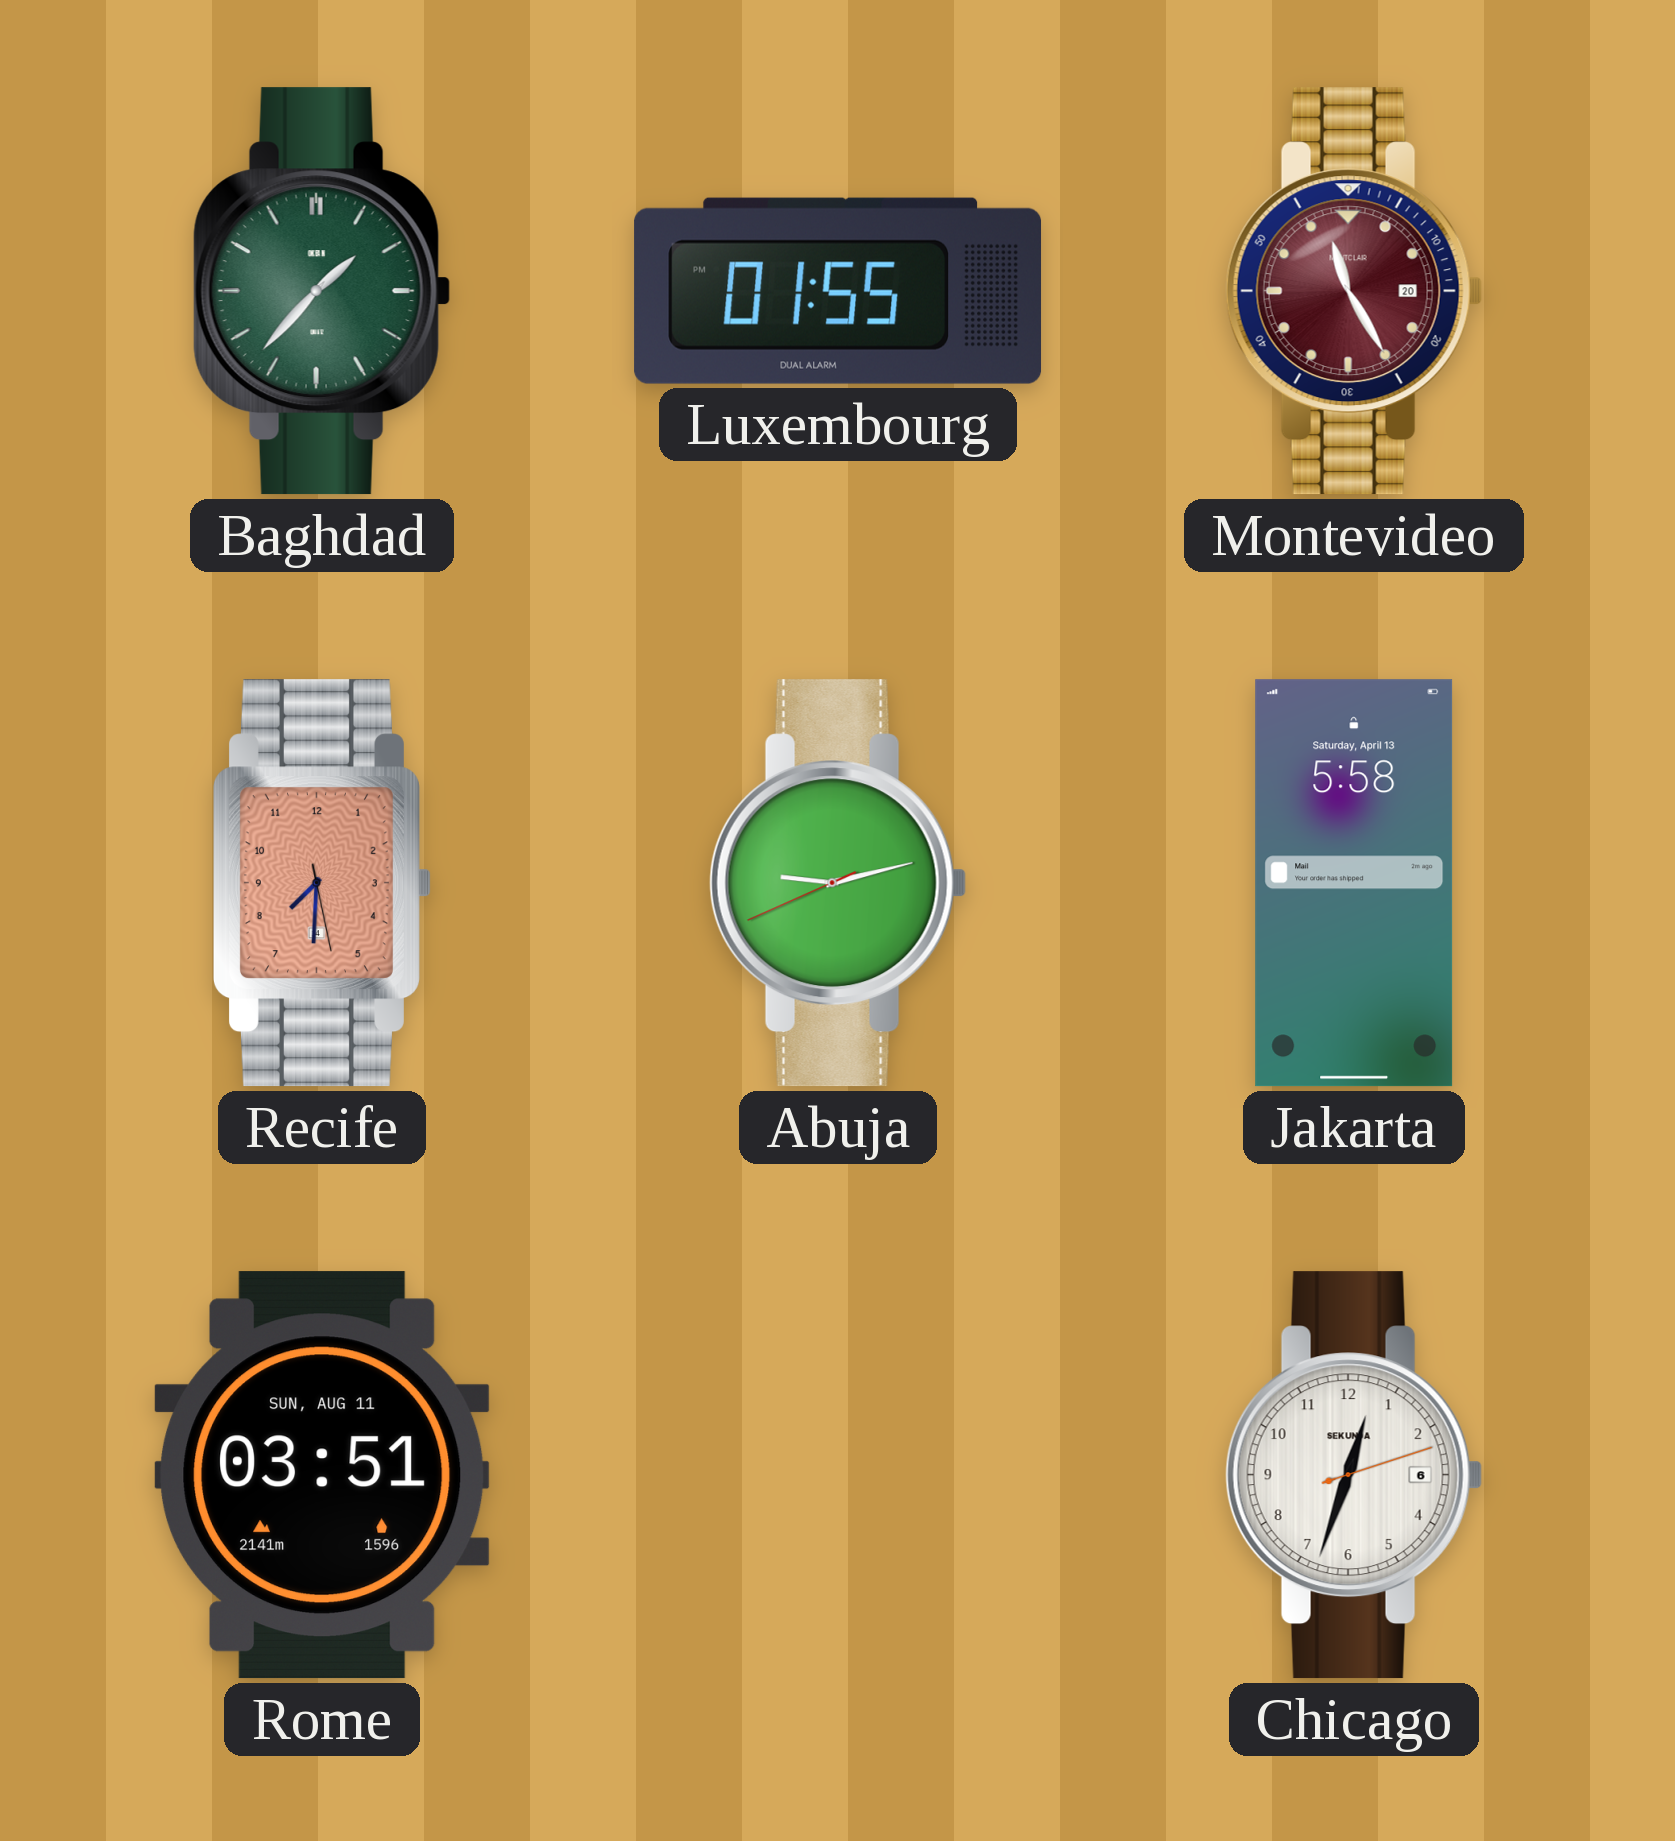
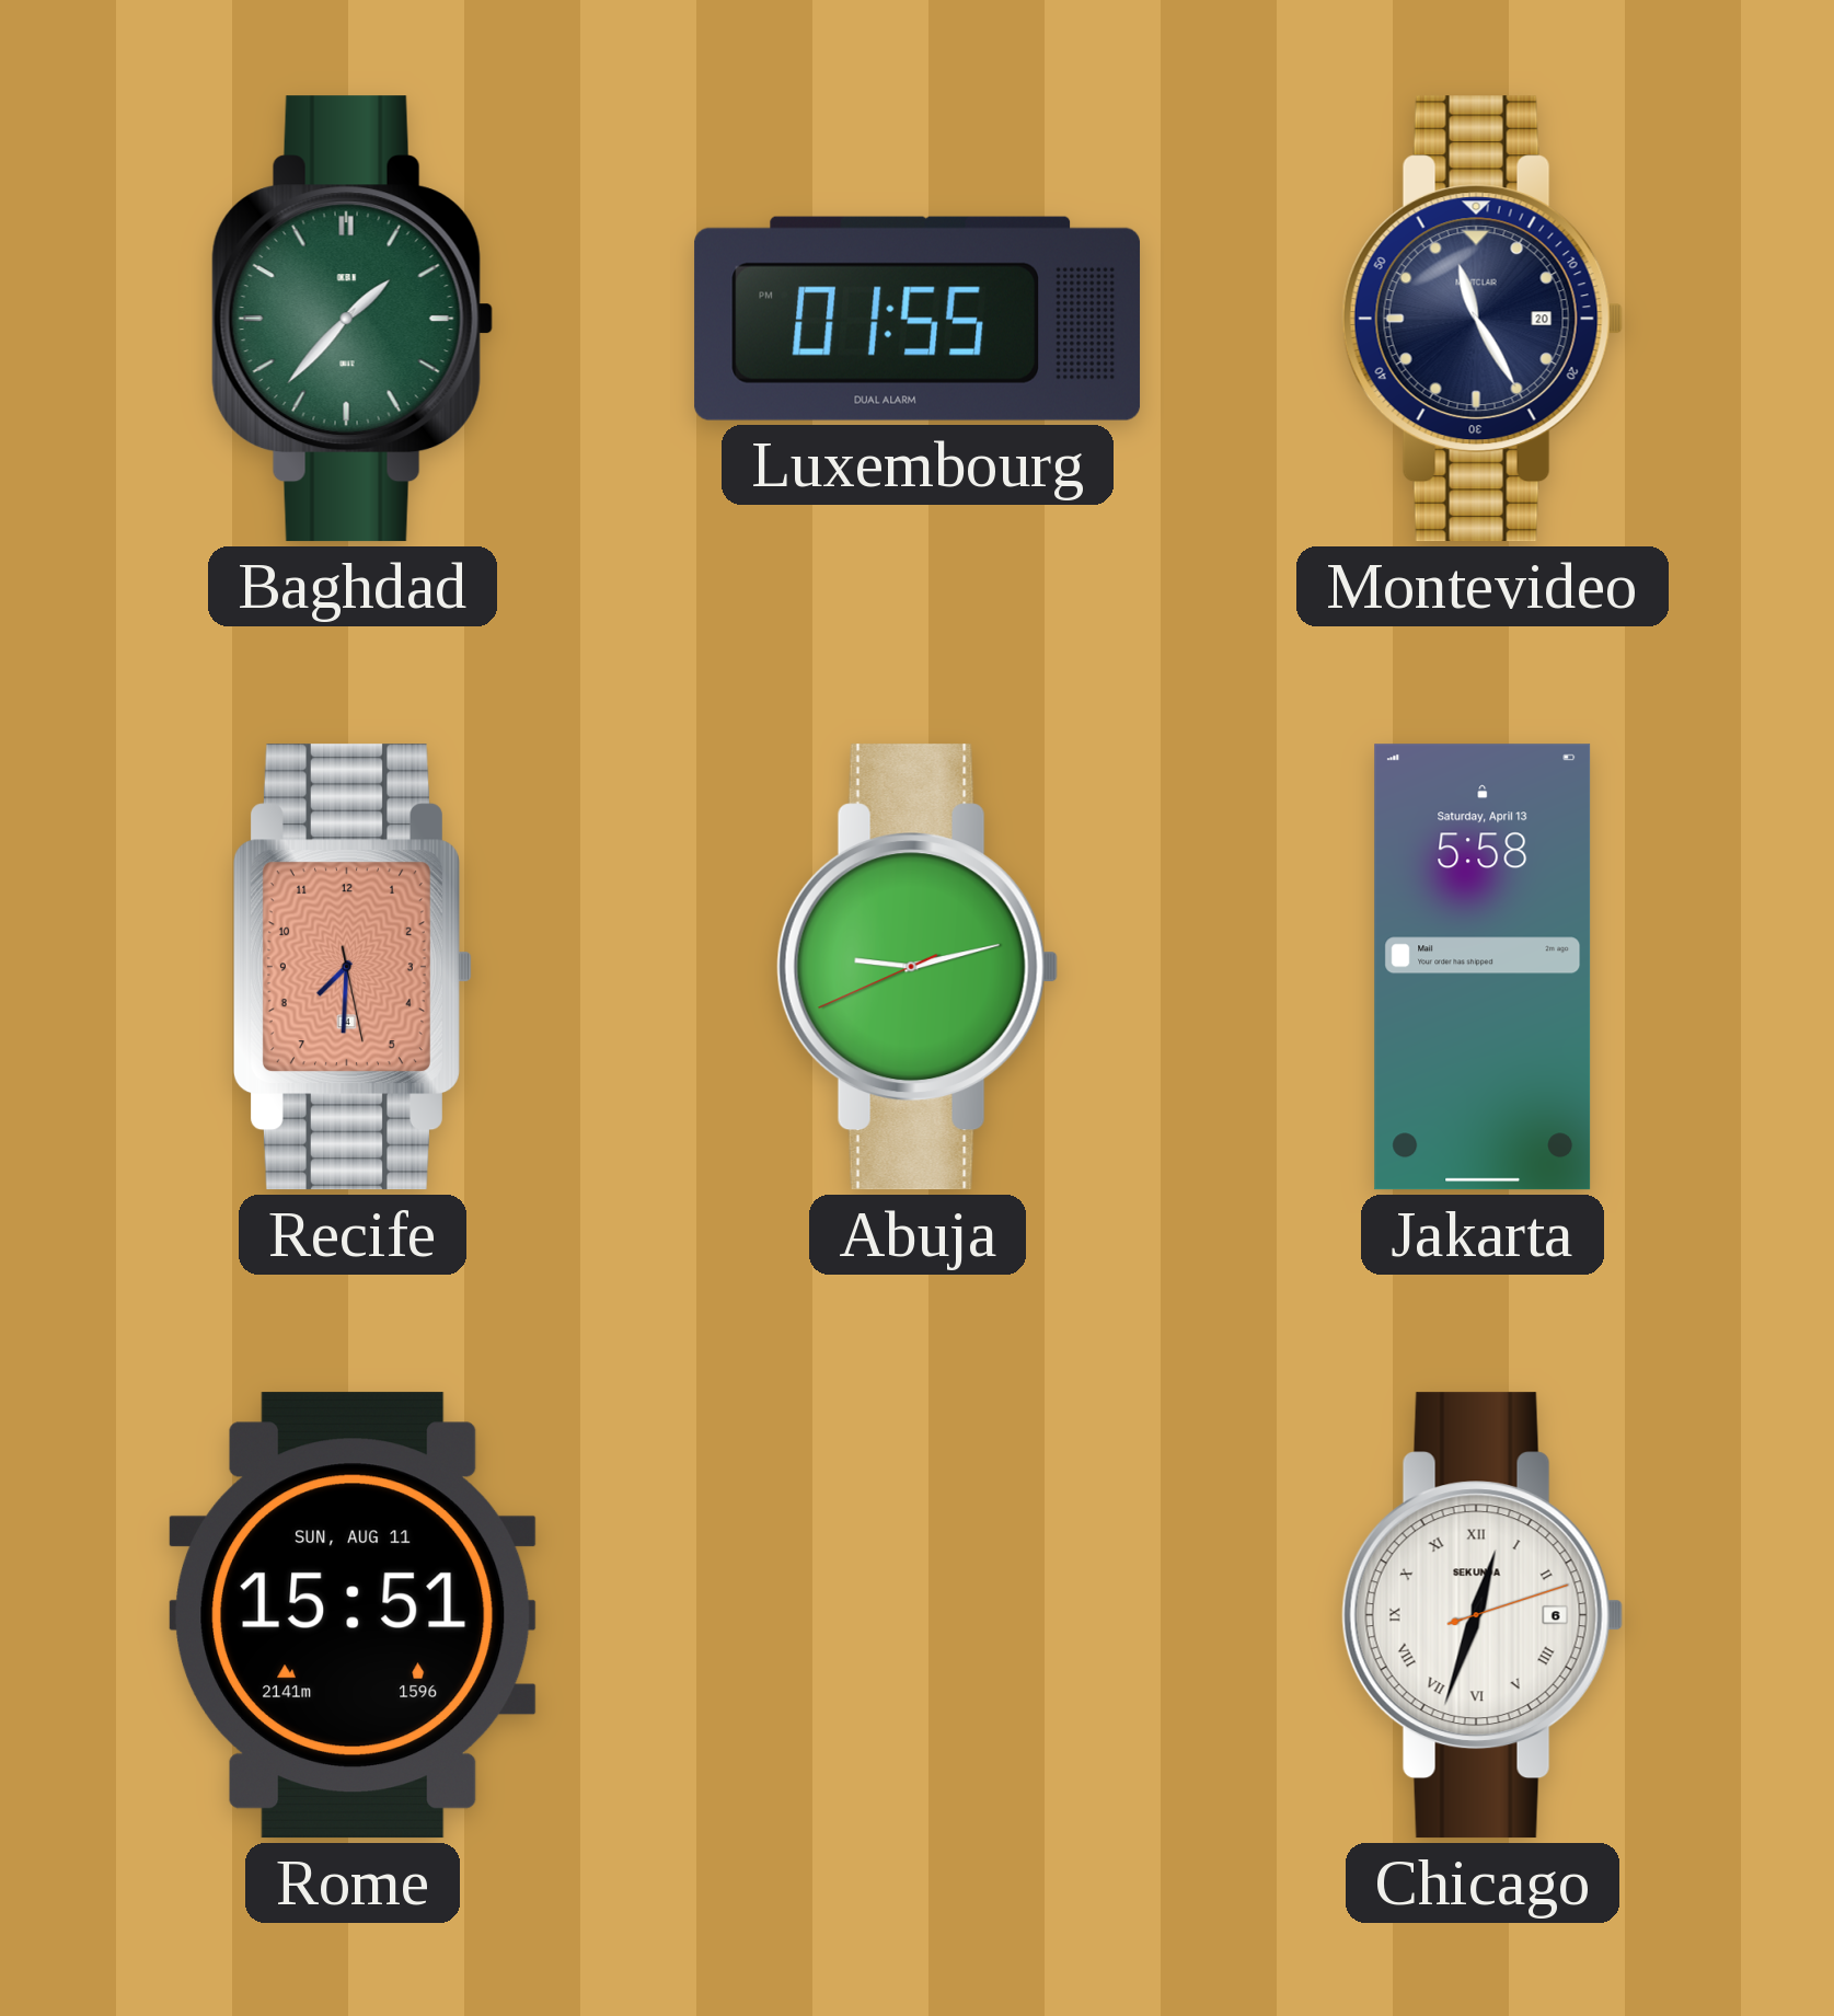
Montevideo dial: burgundy -> navy (1483, 319)
Rome: 03:51 -> 15:51 (354, 1615)
Chicago numerals: Arabic -> Roman (1483, 1615)
